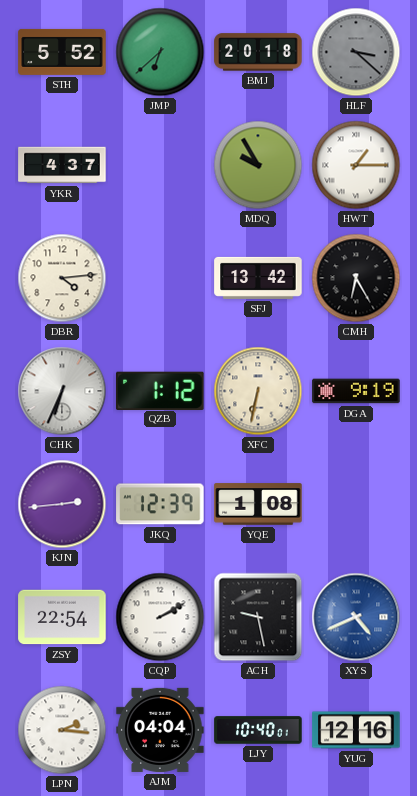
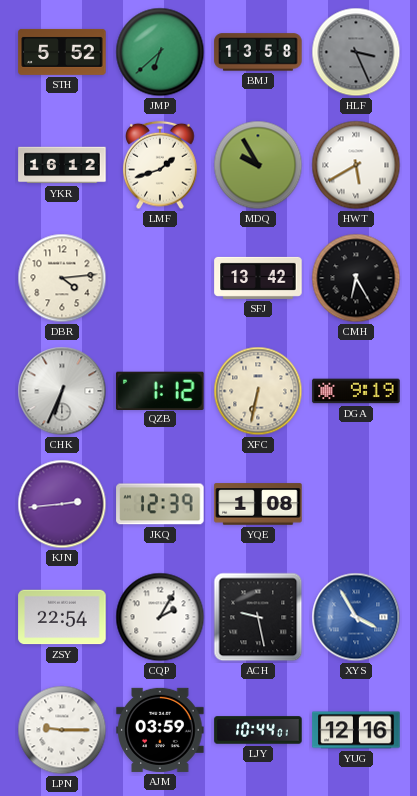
BMJ: 20:18 -> 13:58 (258, 52)
HLF: 3:22 -> 3:26 (356, 52)
YKR: 4:37 -> 16:12 (62, 165)
LMF: none -> 1:42 (160, 165)
HWT: 1:15 -> 5:40 (356, 165)
CQP: 2:10 -> 2:05 (160, 617)
XYS: 4:41 -> 3:55 (356, 617)
LPN: 2:16 -> 9:15 (62, 730)
AJM: 04:04 -> 03:59 (160, 730)
LJY: 10:40 -> 10:44 (258, 730)
